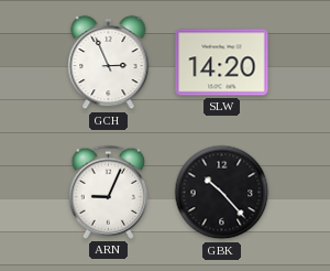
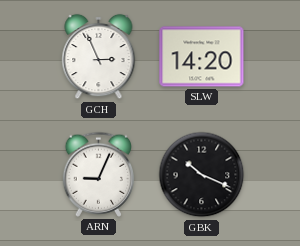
GBK: 10:23 -> 10:19 (202, 175)
